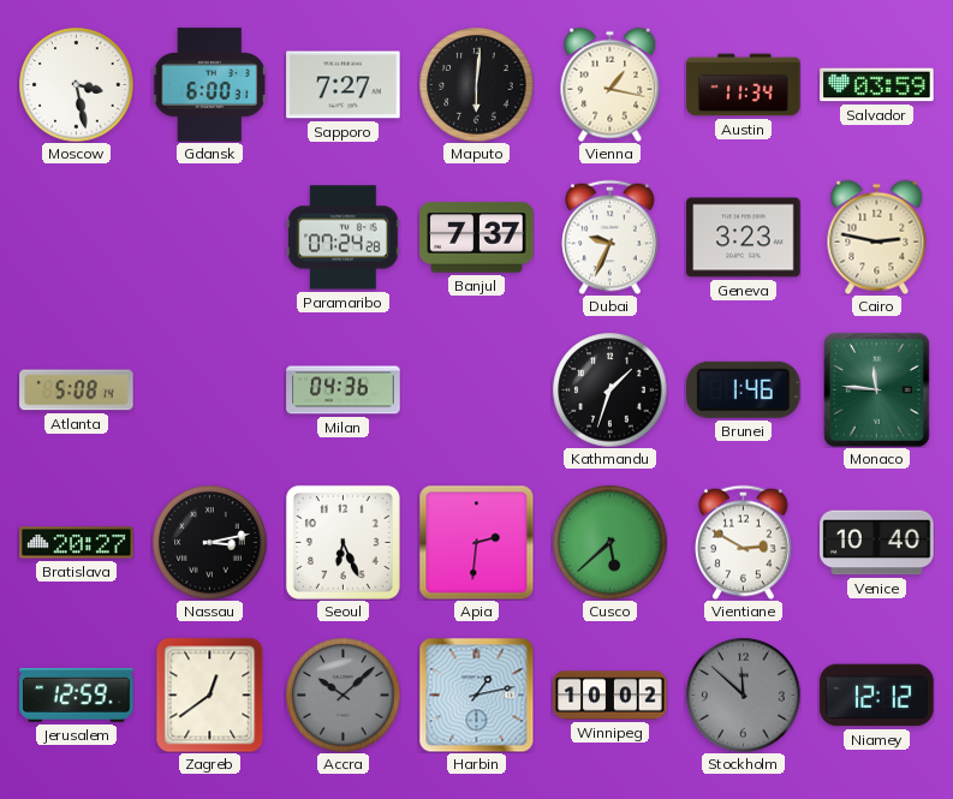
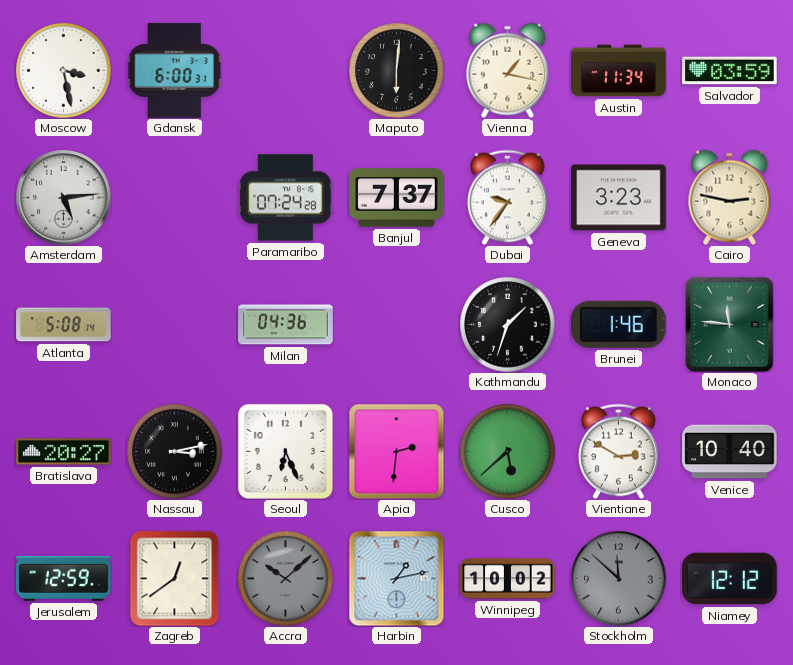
Sapporo: 7:27 -> none (344, 85)
Amsterdam: none -> 5:14 (64, 198)
Dubai: 9:34 -> 9:36 (508, 197)
